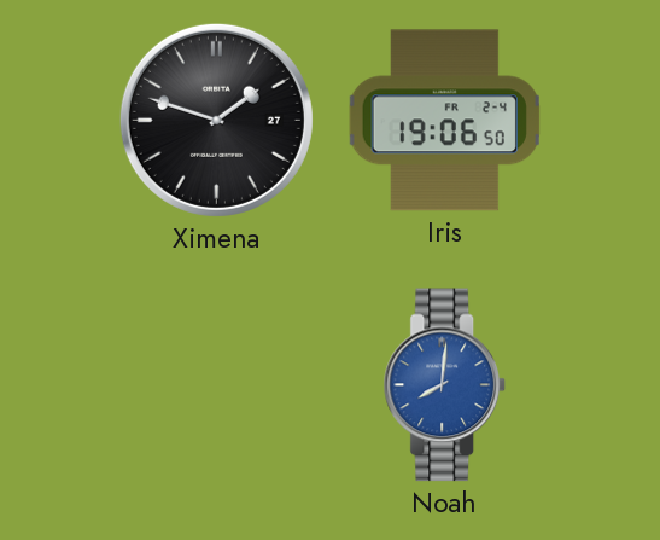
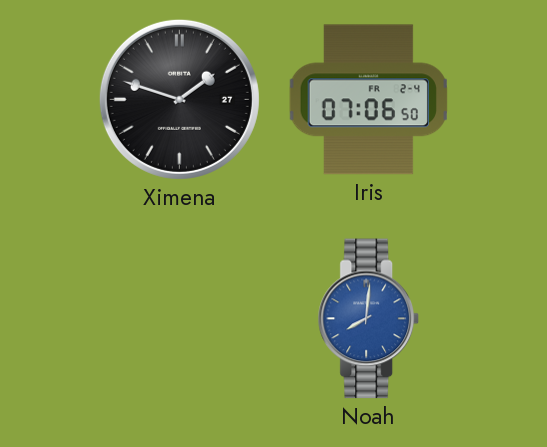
Iris: 19:06 -> 07:06 (368, 100)
